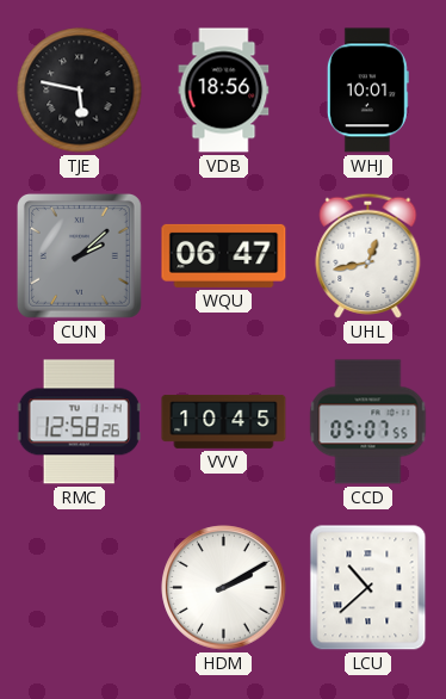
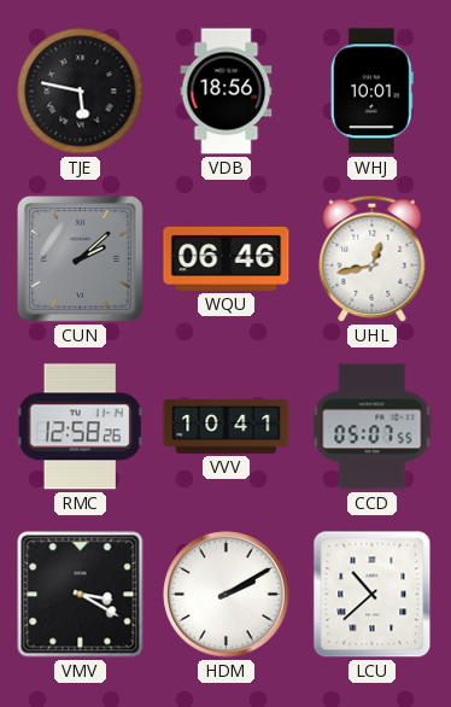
WQU: 06:47 -> 06:46 (227, 258)
VVV: 10:45 -> 10:41 (227, 426)
VMV: none -> 3:20 (81, 595)
